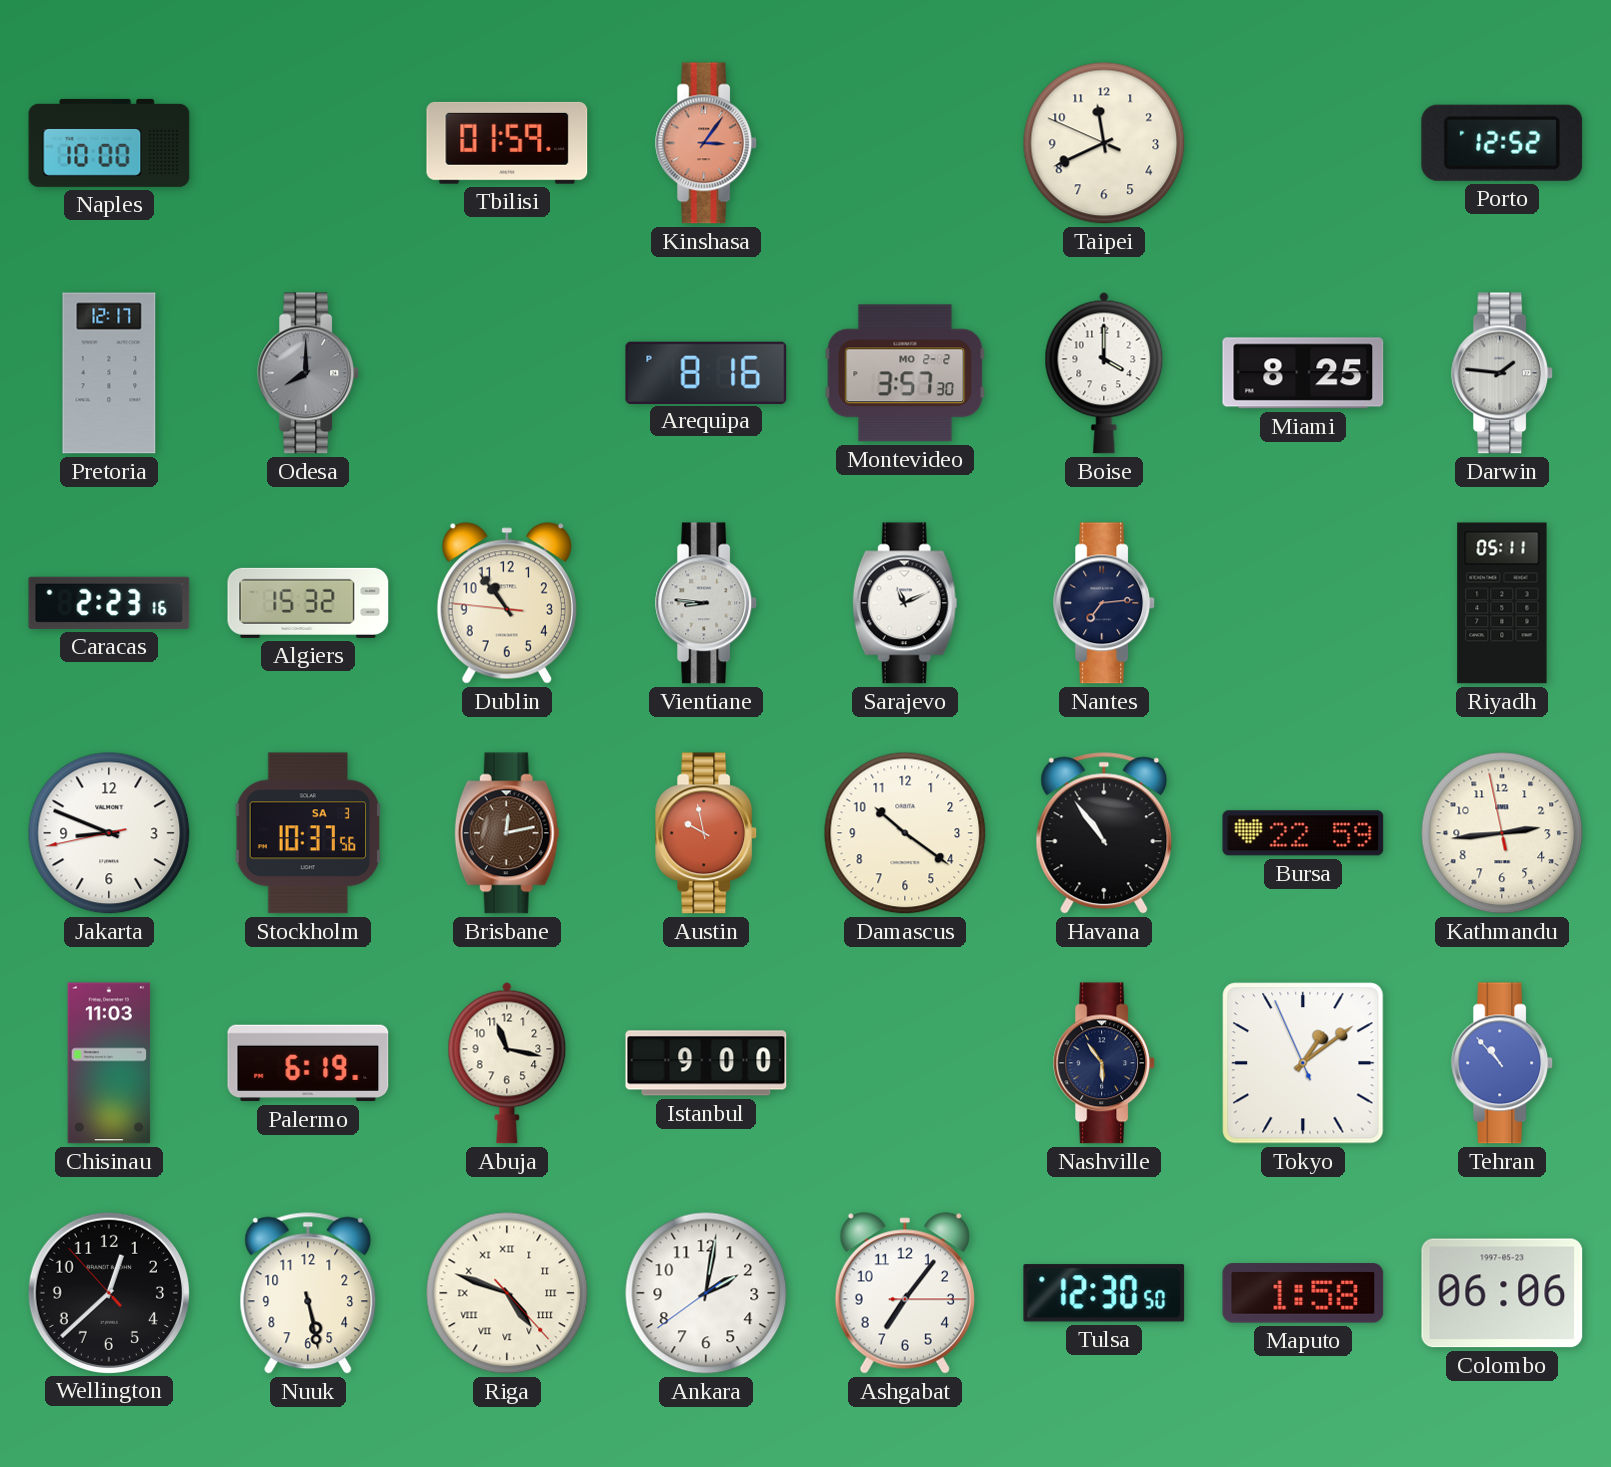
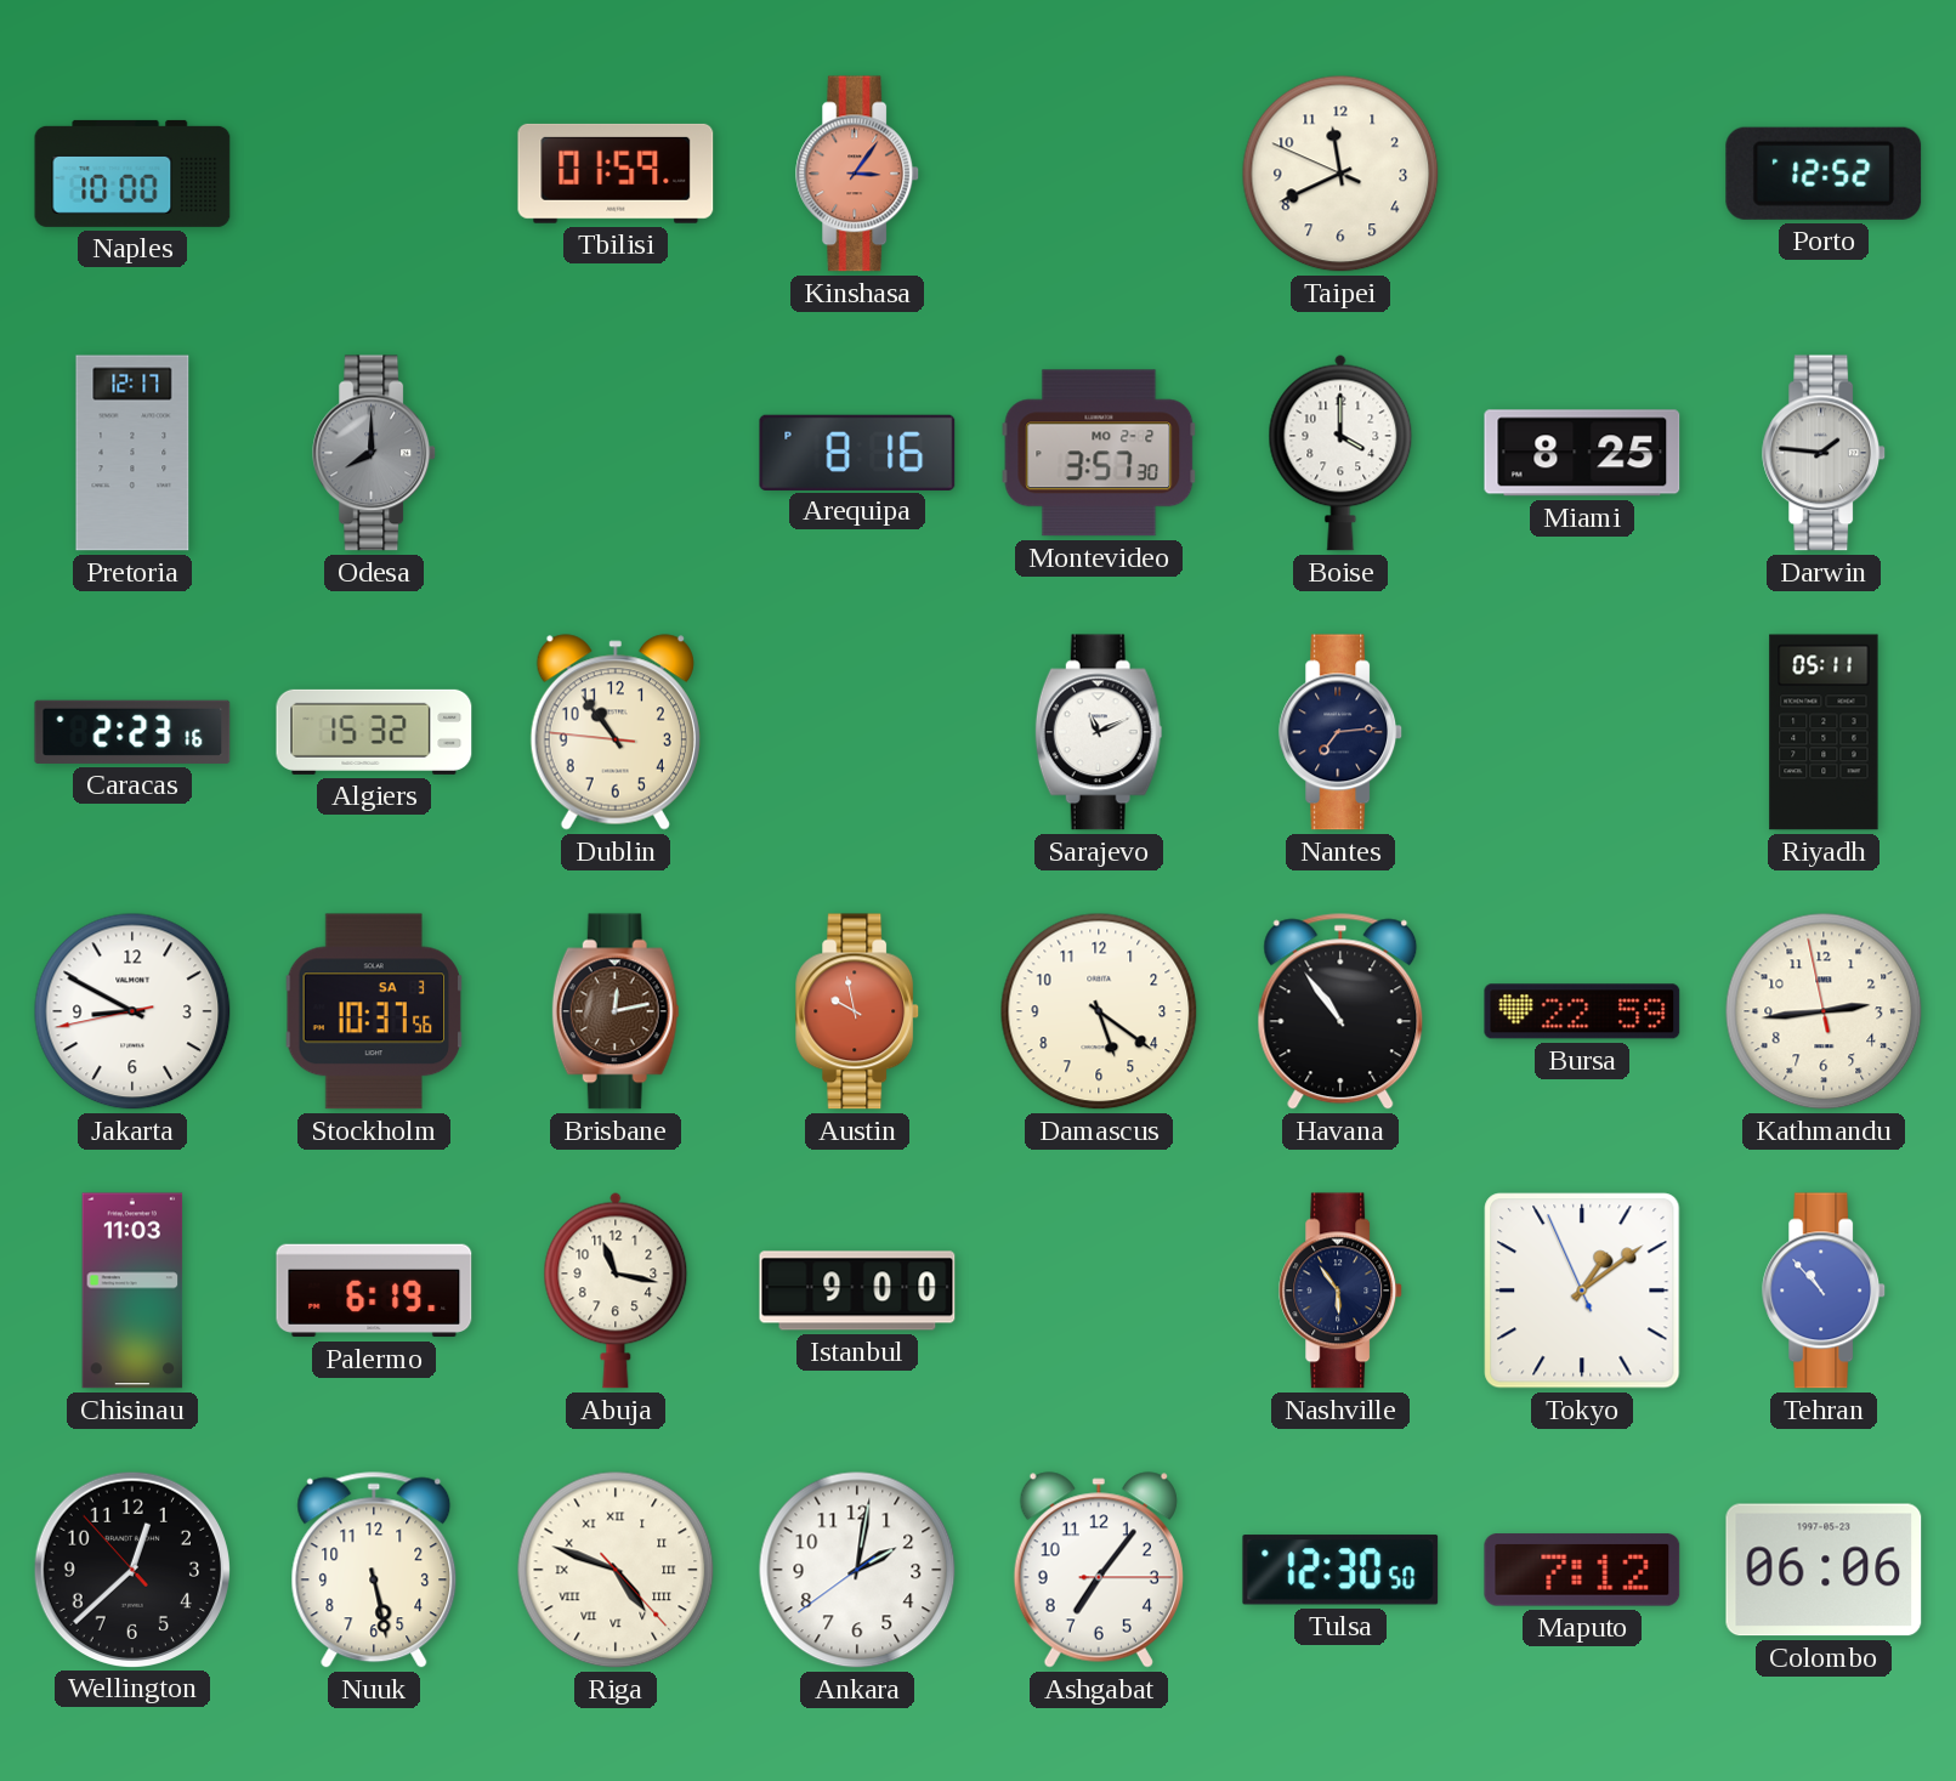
Vientiane: 8:46 -> none (707, 603)
Jakarta: 8:48 -> 8:49 (132, 1011)
Damascus: 10:21 -> 5:21 (1099, 1011)
Maputo: 1:58 -> 7:12 (1582, 1570)
